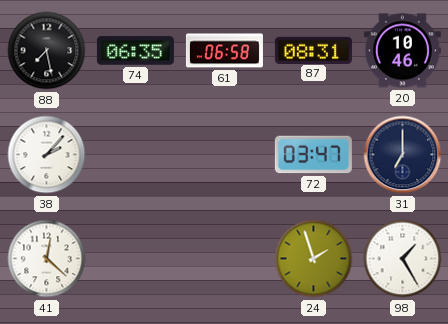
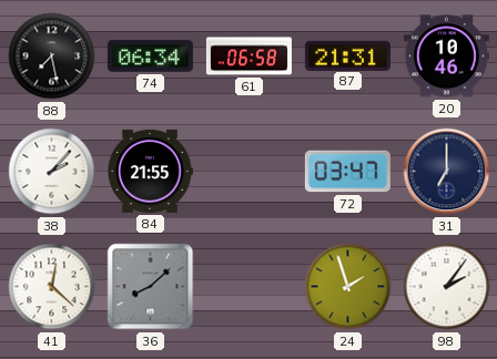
74: 06:35 -> 06:34 (150, 57)
87: 08:31 -> 21:31 (347, 55)
84: none -> 21:55 (151, 171)
36: none -> 8:08 (151, 287)
98: 1:25 -> 2:06 (447, 287)
